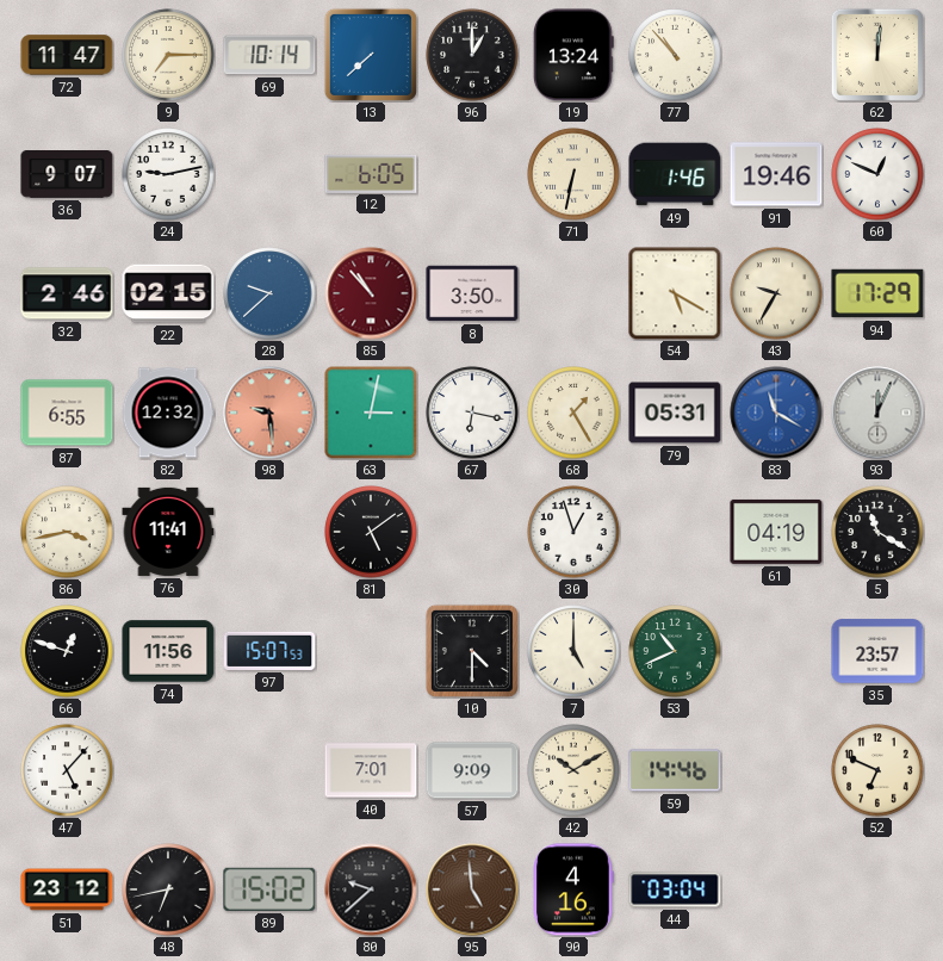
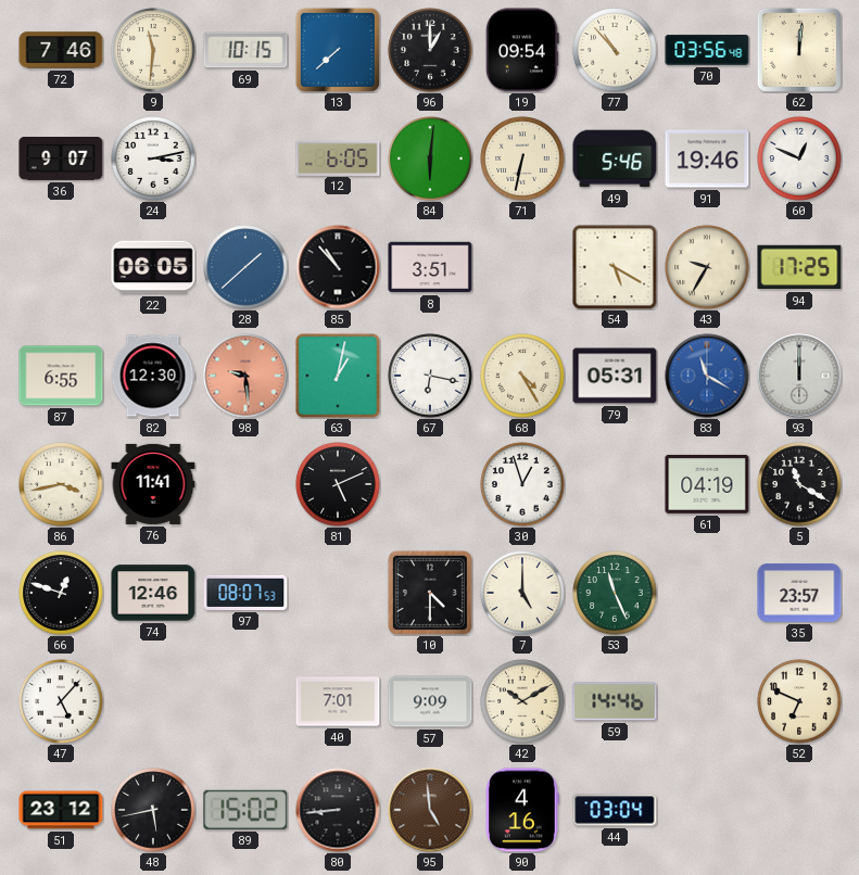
72: 11:47 -> 7:46 (61, 50)
9: 7:15 -> 11:31 (153, 50)
69: 10:14 -> 10:15 (245, 50)
19: 13:24 -> 09:54 (522, 50)
70: none -> 03:56 (707, 50)
24: 9:13 -> 3:13 (153, 158)
84: none -> 6:01 (430, 158)
49: 1:46 -> 5:46 (615, 158)
32: 2:46 -> none (67, 293)
22: 02:15 -> 06:05 (153, 267)
28: 9:38 -> 1:38 (245, 267)
85 dial: burgundy -> black (338, 267)
8: 3:50 -> 3:51 (430, 267)
94: 17:29 -> 17:25 (799, 267)
82: 12:32 -> 12:30 (153, 376)
63: 3:02 -> 1:02 (338, 376)
68: 1:25 -> 4:25 (522, 376)
93: 12:04 -> 12:00 (799, 376)
81: 5:09 -> 5:11 (338, 484)
74: 11:56 -> 12:46 (153, 593)
97: 15:07 -> 08:07 (245, 593)
53: 10:41 -> 11:26 (615, 593)
48: 6:43 -> 5:43 (153, 810)
80: 9:38 -> 8:44 (338, 810)
